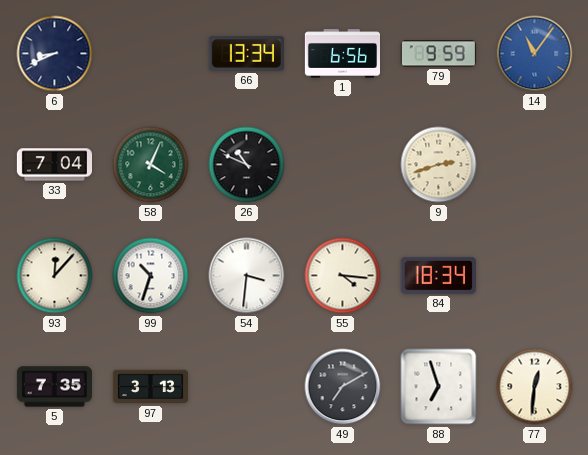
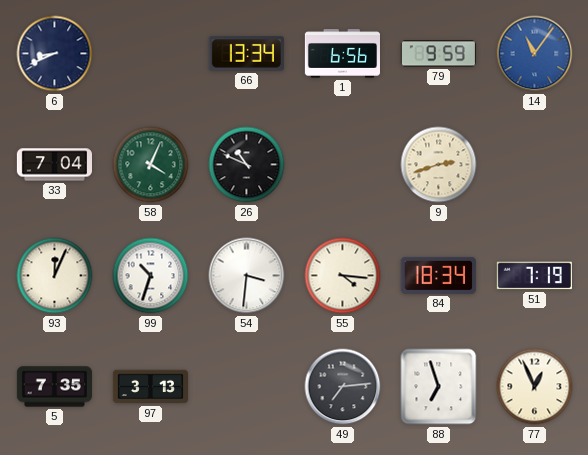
93: 12:07 -> 12:04 (55, 276)
51: none -> 7:19 (534, 276)
49: 7:10 -> 7:14 (343, 387)
77: 12:31 -> 12:56 (535, 387)
